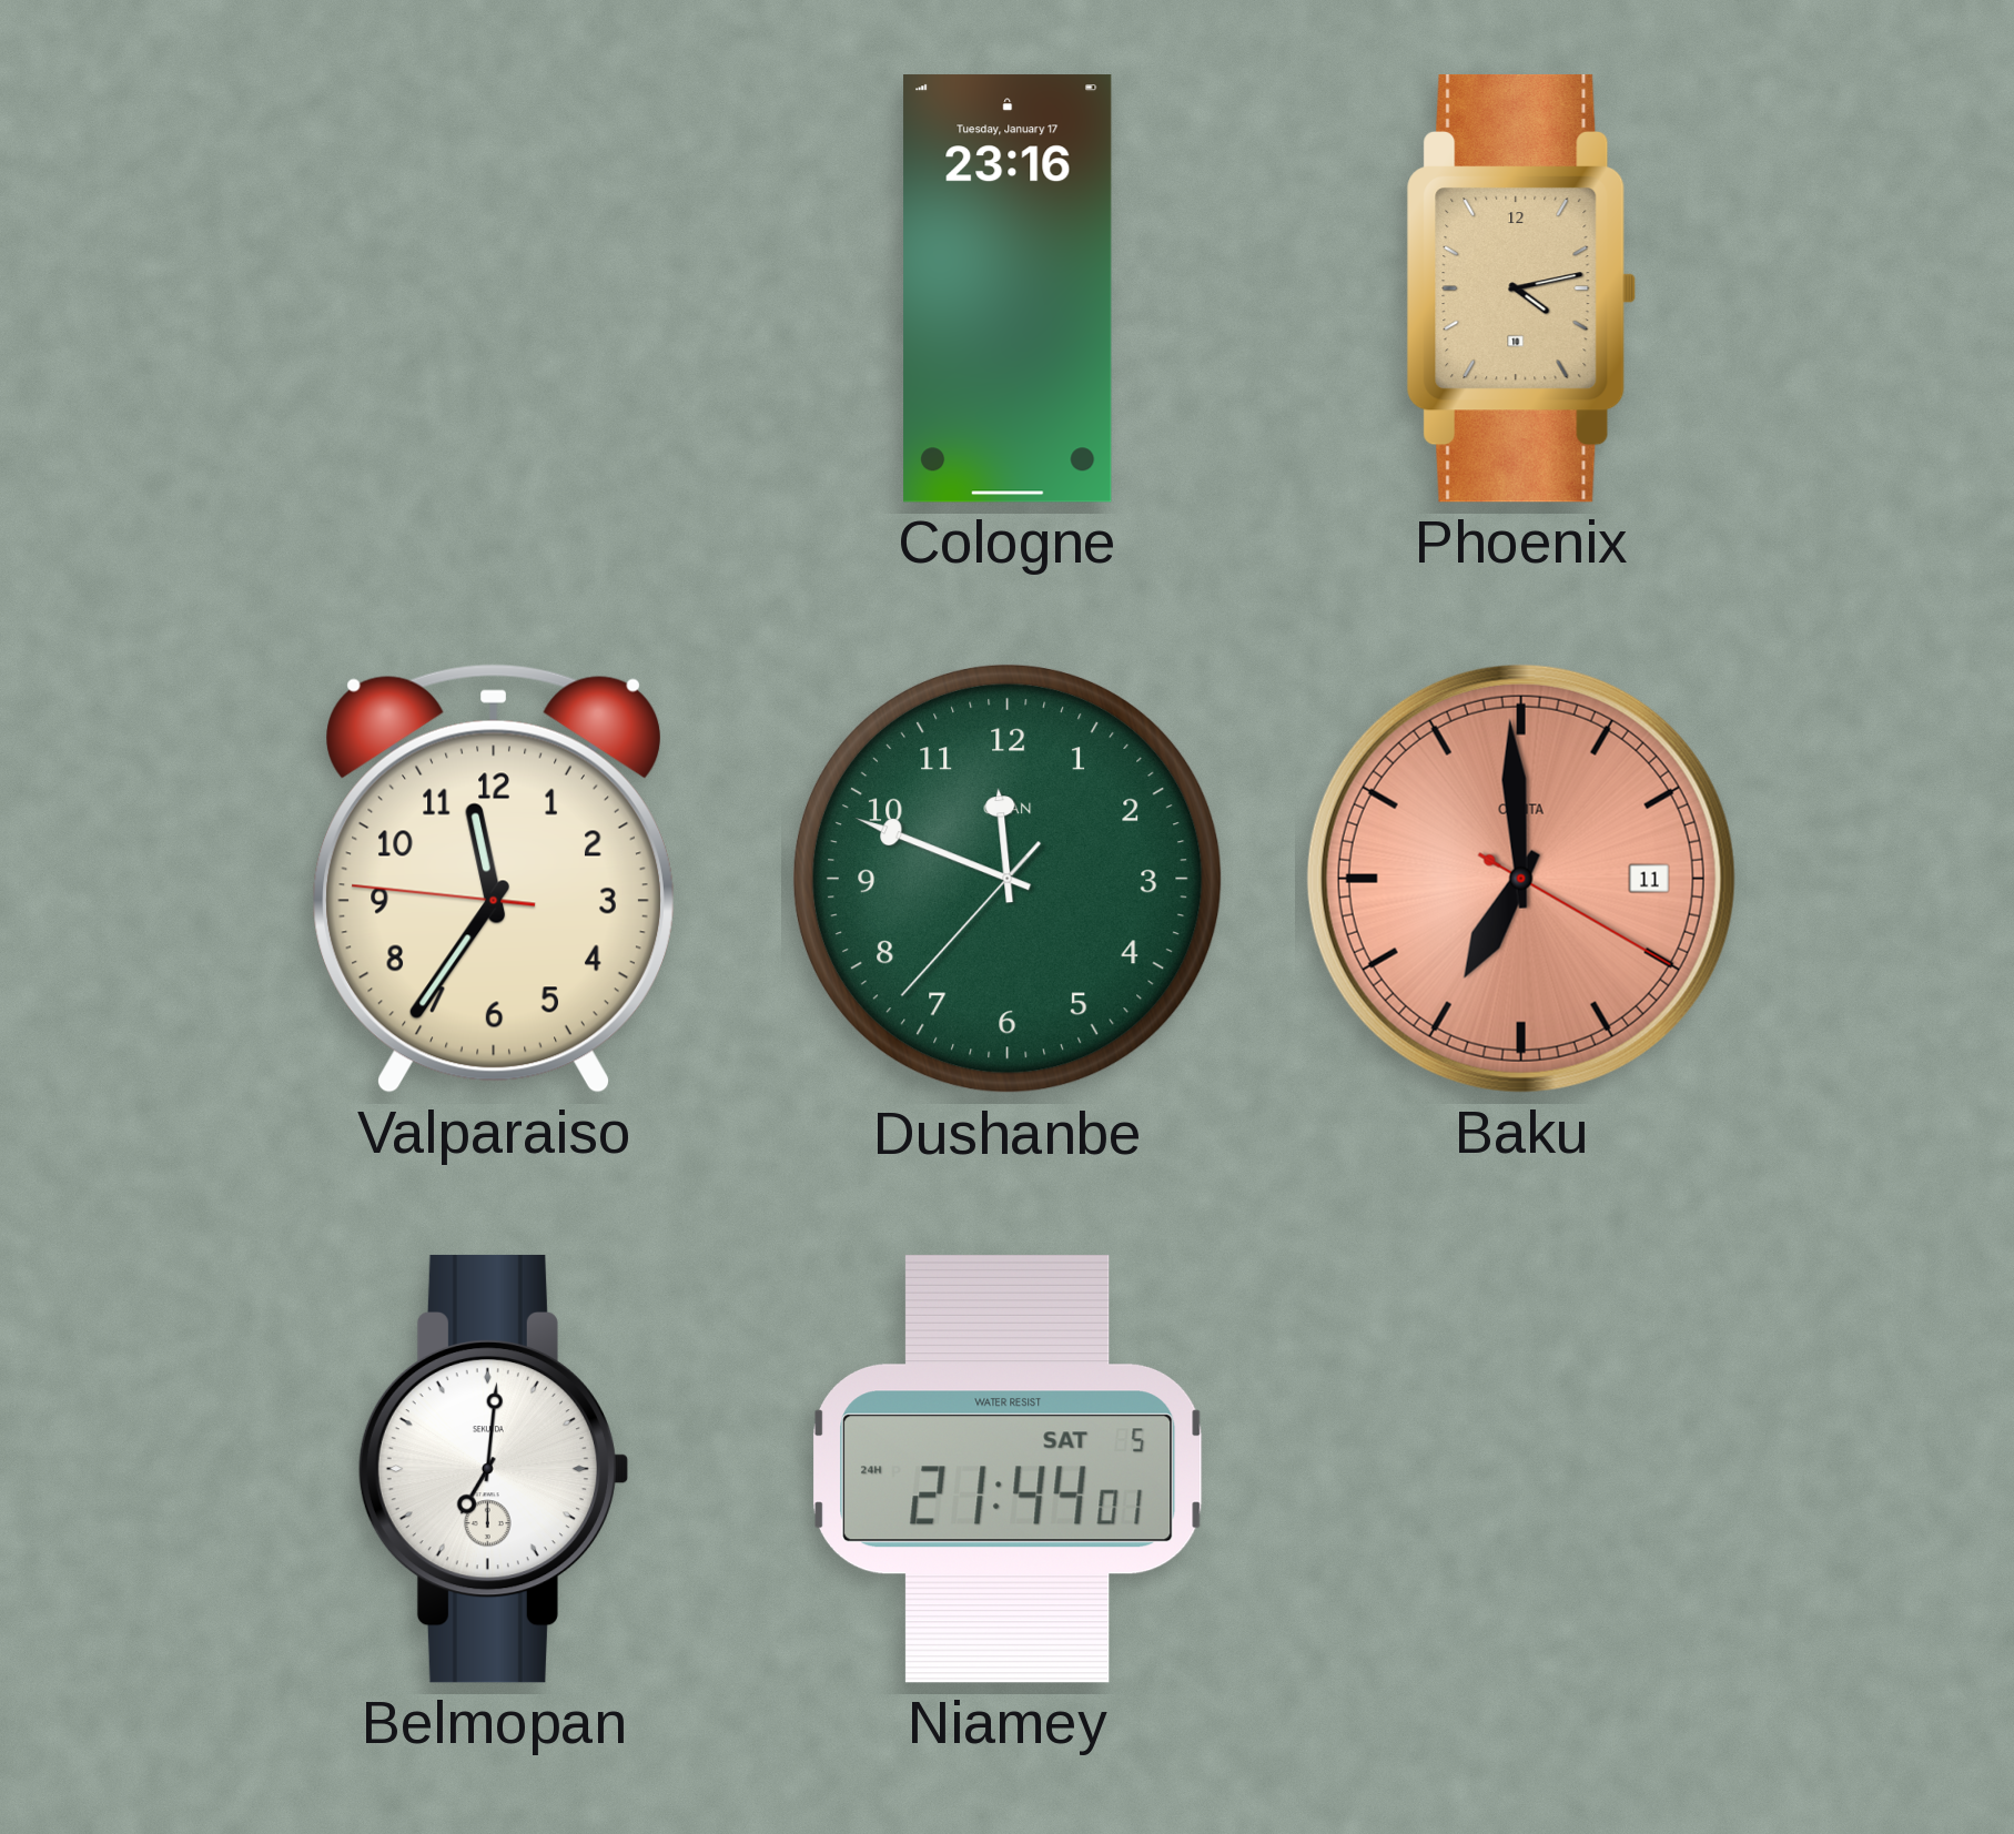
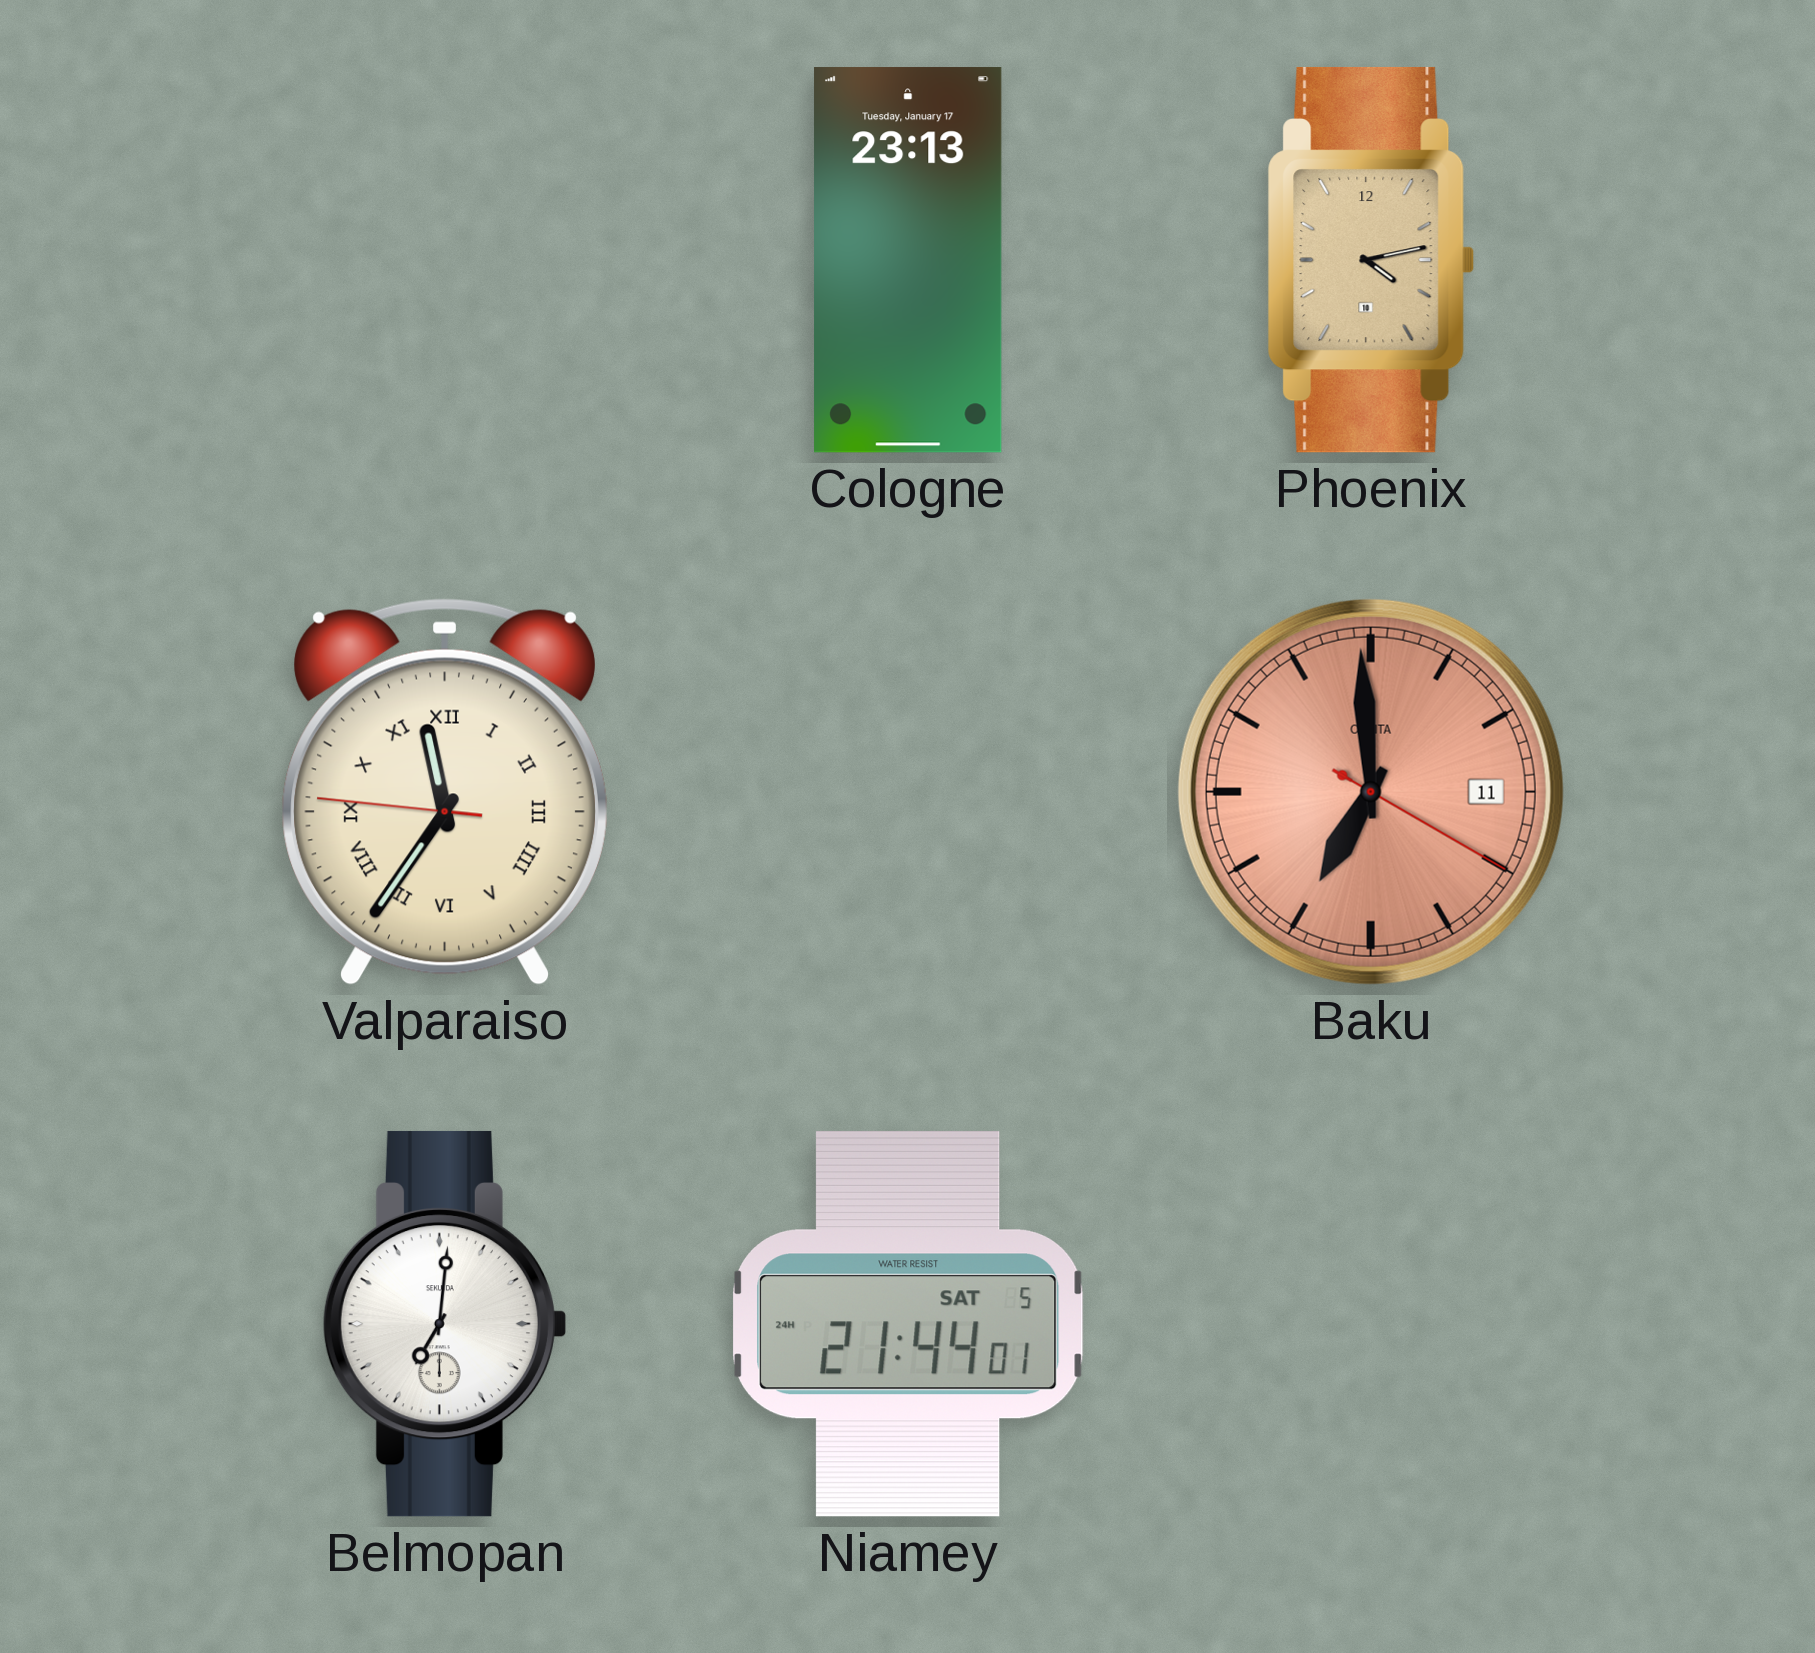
Cologne: 23:16 -> 23:13 (908, 260)
Valparaiso numerals: Arabic -> Roman (445, 792)
Dushanbe: 11:48 -> none (1008, 879)
